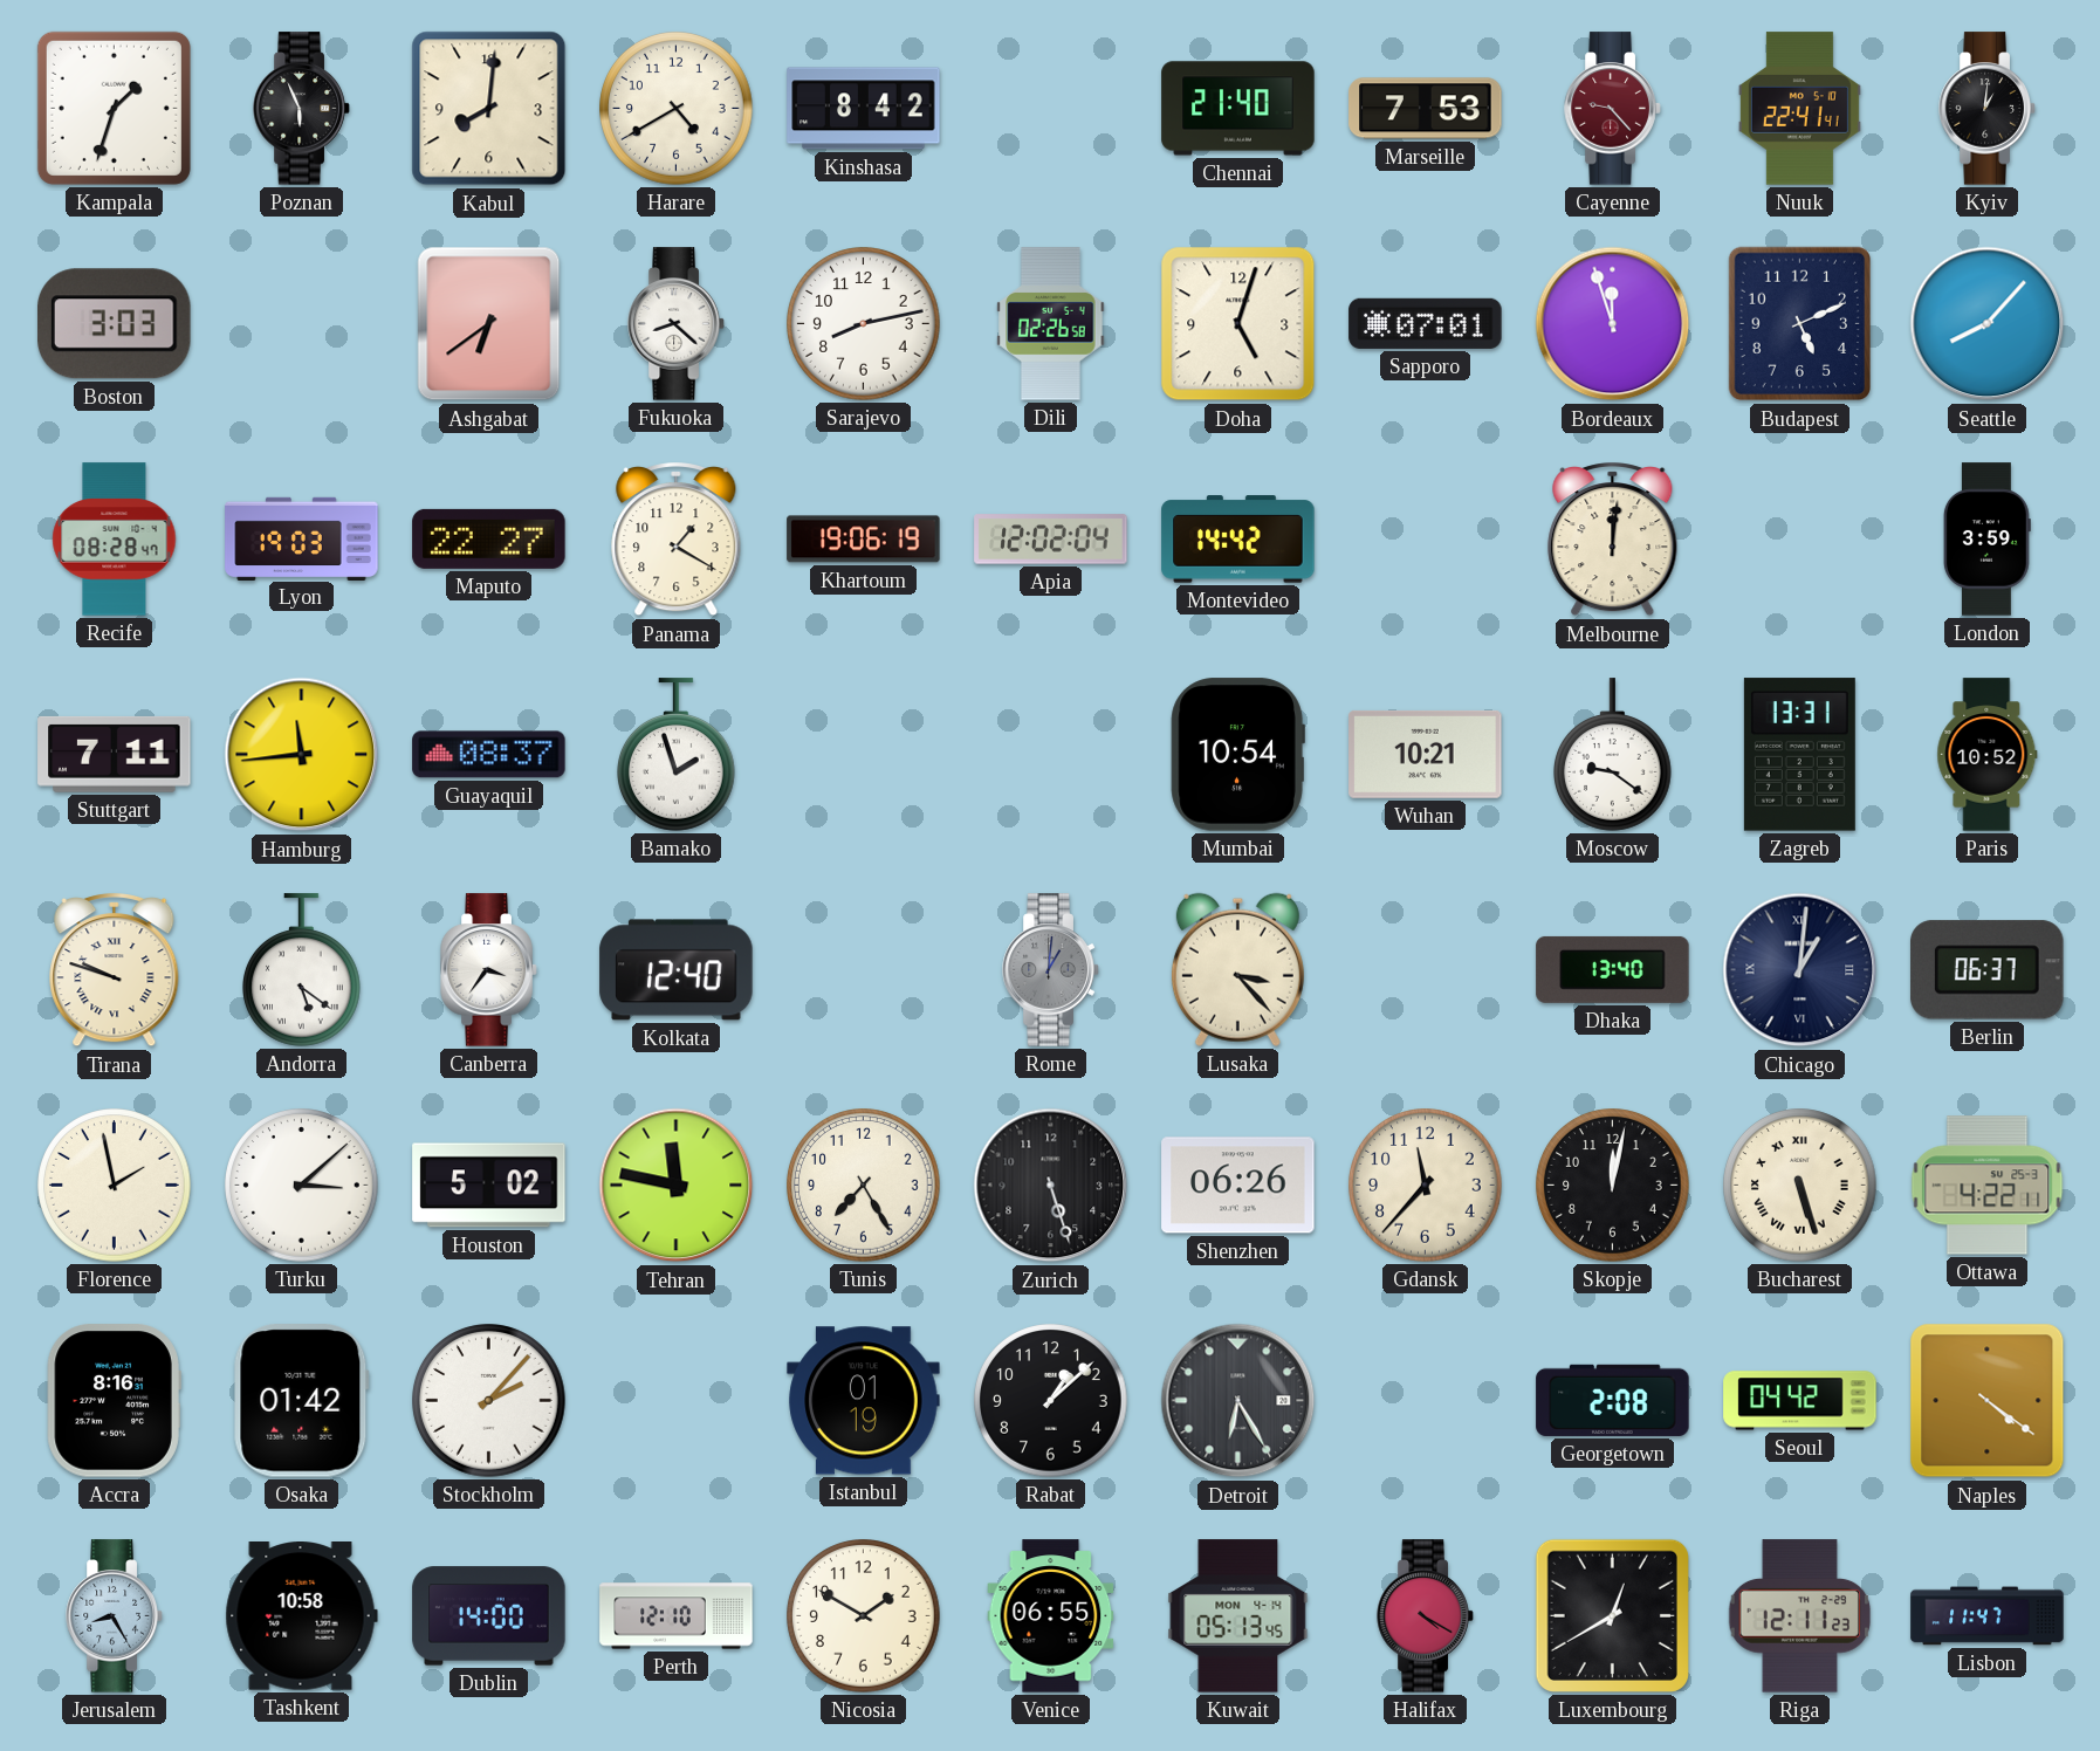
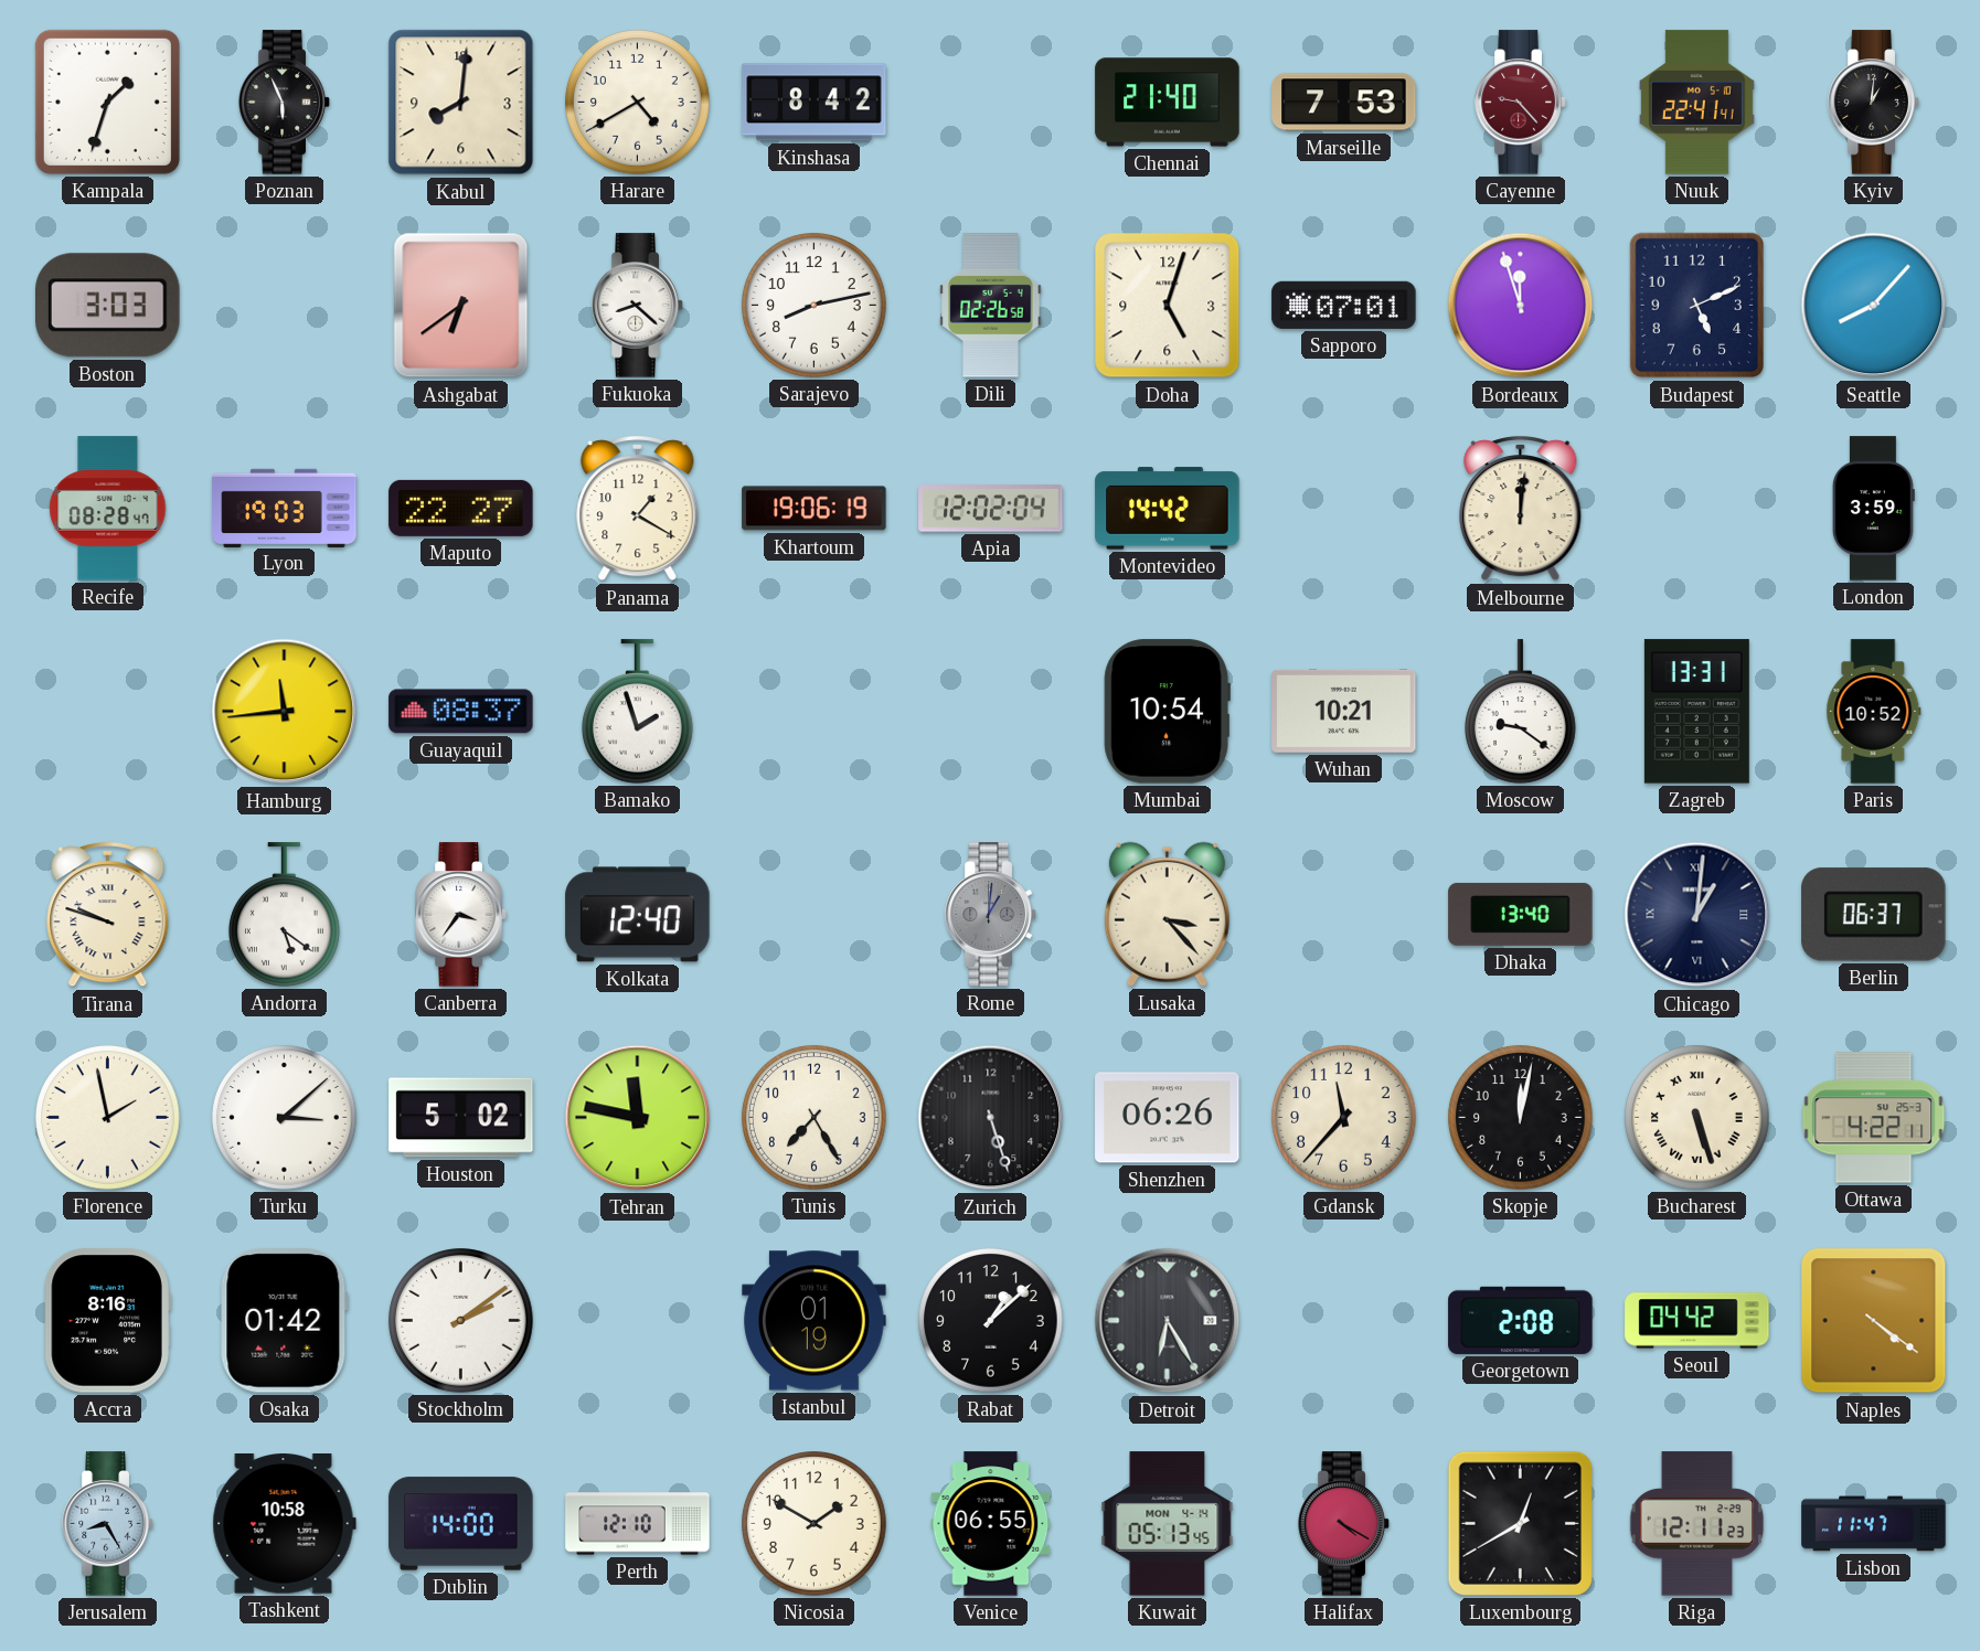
Stuttgart: 7:11 -> none (115, 754)
Stockholm: 2:07 -> 2:09 (461, 1321)
